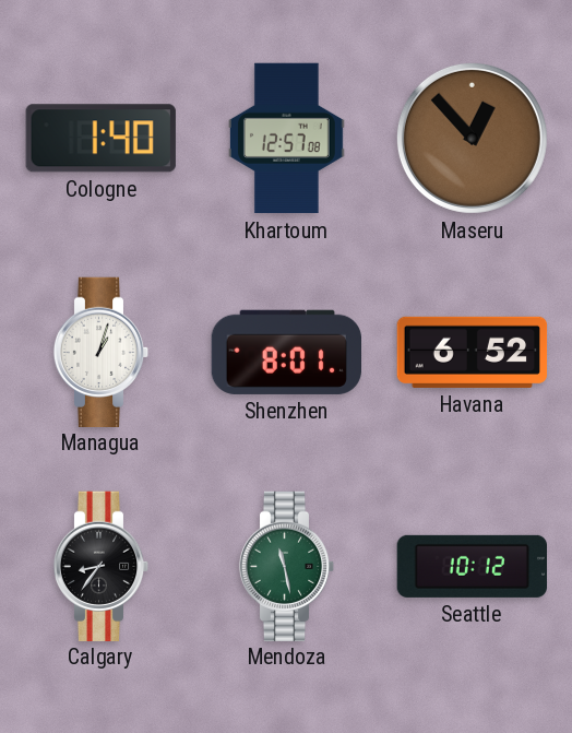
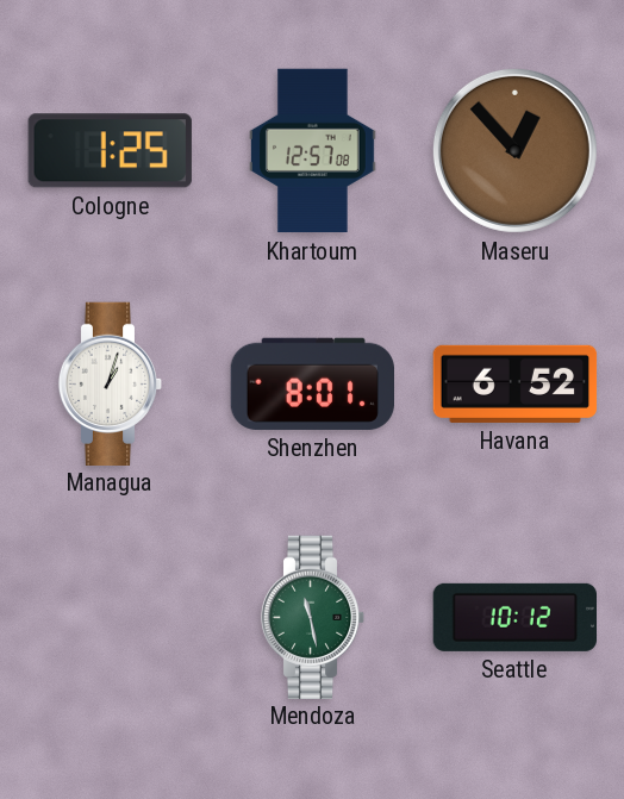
Cologne: 1:40 -> 1:25 (110, 151)
Calgary: 8:36 -> none (102, 566)
